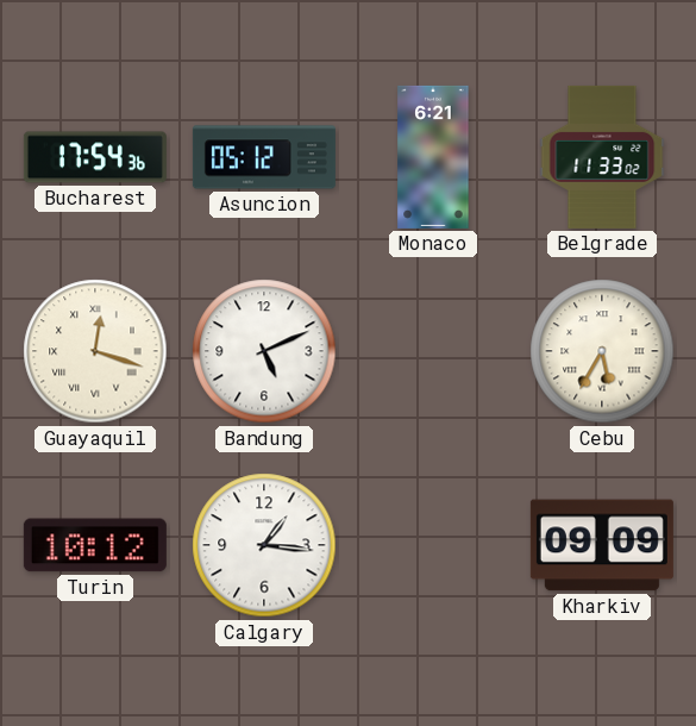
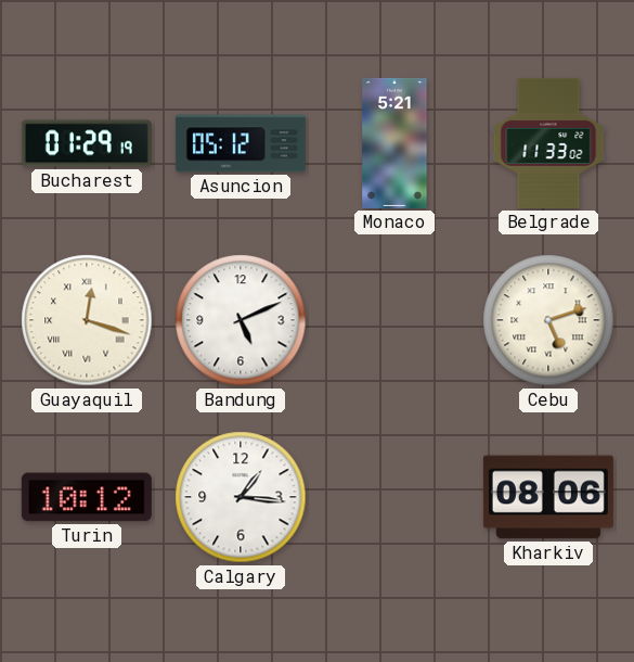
Bucharest: 17:54 -> 01:29 (87, 143)
Monaco: 6:21 -> 5:21 (394, 143)
Cebu: 5:35 -> 5:12 (548, 320)
Kharkiv: 09:09 -> 08:06 (548, 497)
